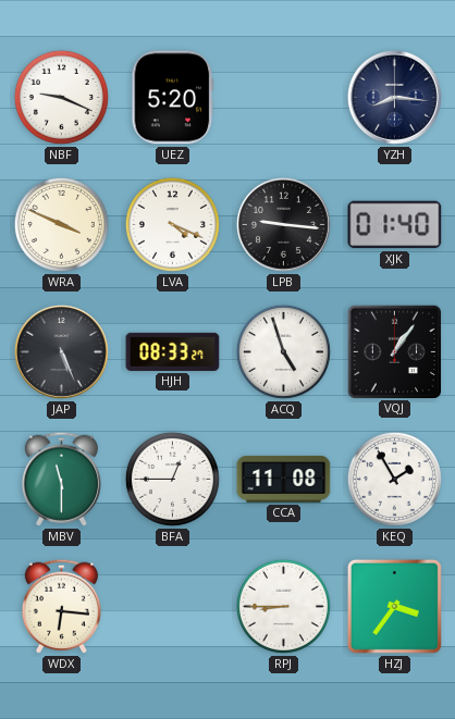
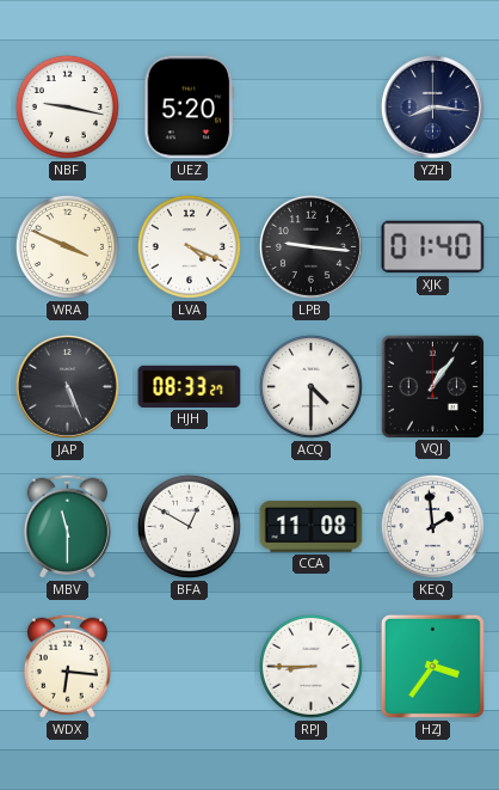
NBF: 9:19 -> 9:17 (67, 106)
ACQ: 4:57 -> 4:30 (310, 386)
BFA: 12:45 -> 12:50 (189, 526)
KEQ: 1:55 -> 1:59 (432, 526)
